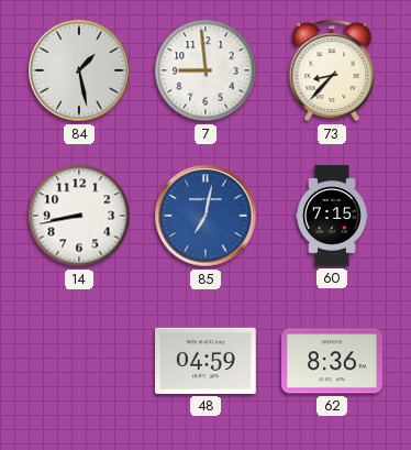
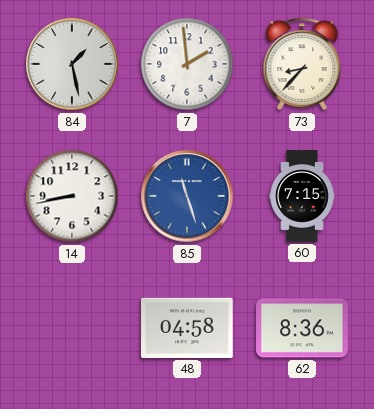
7: 8:59 -> 1:59 (187, 64)
85: 7:02 -> 11:27 (187, 196)
48: 04:59 -> 04:58 (187, 328)
